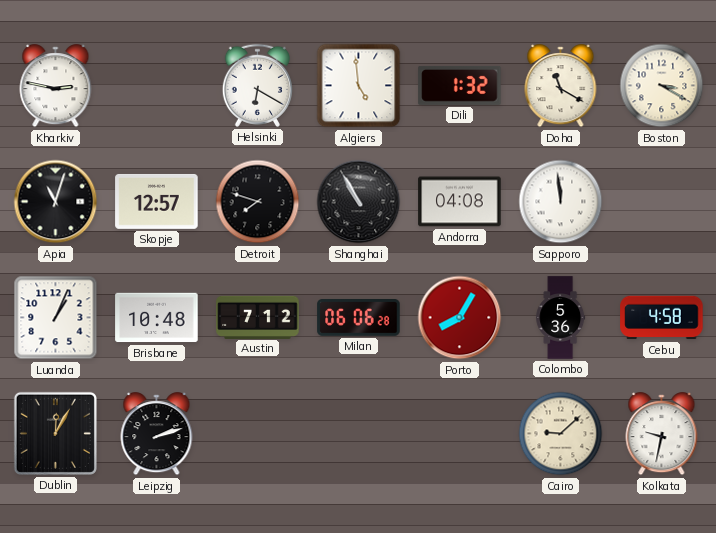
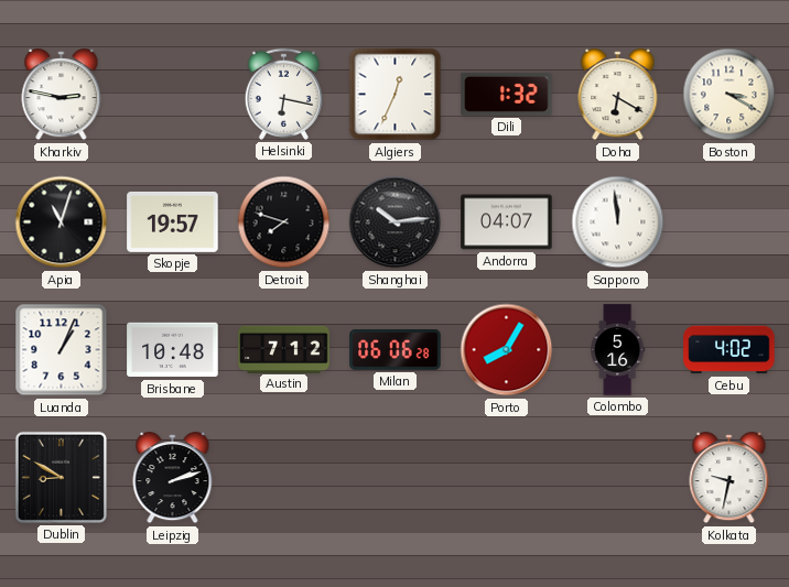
Helsinki: 6:20 -> 6:17 (283, 94)
Algiers: 4:59 -> 12:34 (396, 95)
Doha: 11:20 -> 6:20 (618, 95)
Skopje: 12:57 -> 19:57 (173, 221)
Shanghai: 10:55 -> 10:14 (396, 222)
Andorra: 04:08 -> 04:07 (507, 222)
Colombo: 5:36 -> 5:16 (618, 350)
Cebu: 4:58 -> 4:02 (729, 350)
Dublin: 12:05 -> 8:50 (61, 477)
Cairo: 9:08 -> none (561, 434)
